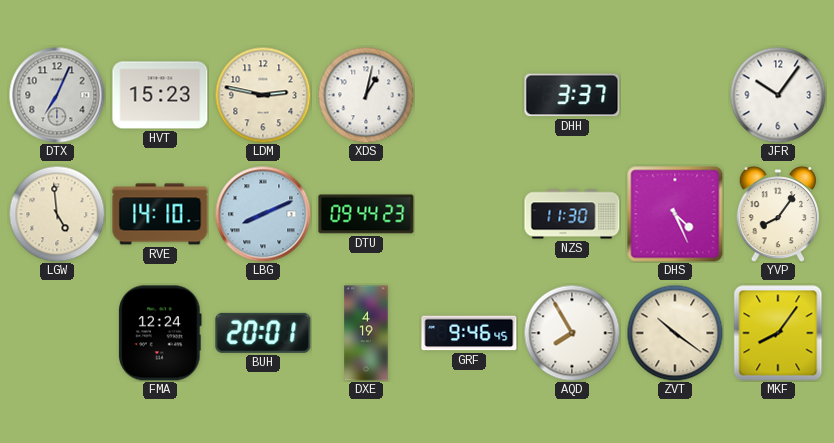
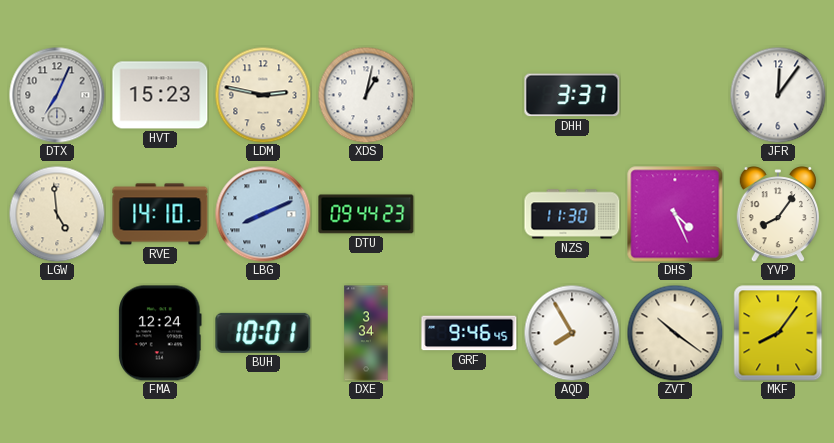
JFR: 10:06 -> 12:06 (778, 95)
BUH: 20:01 -> 10:01 (263, 333)
DXE: 4:19 -> 3:34 (366, 333)
